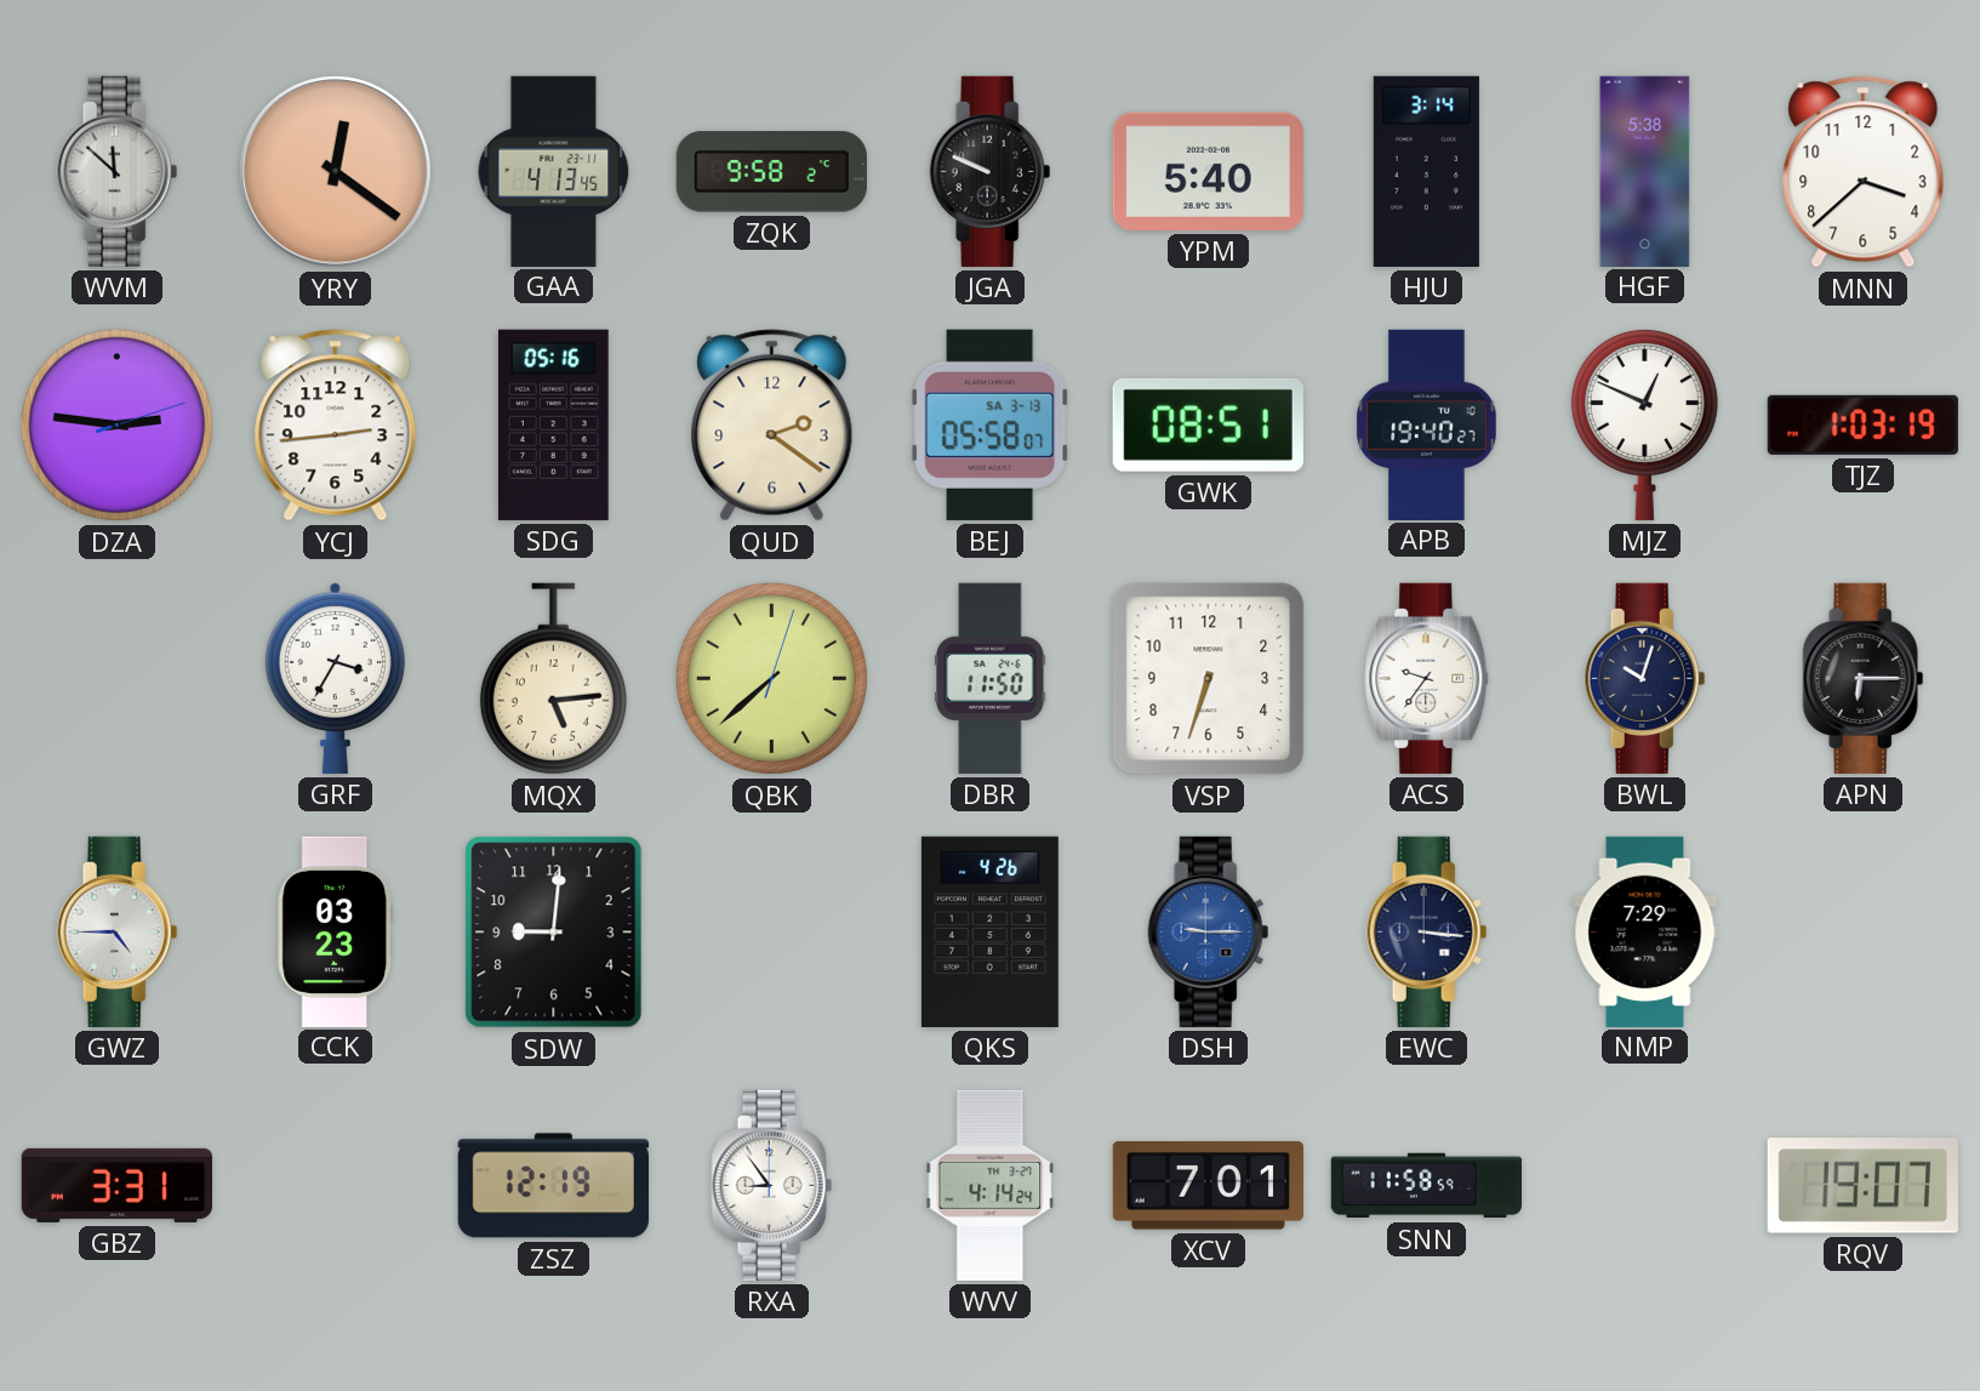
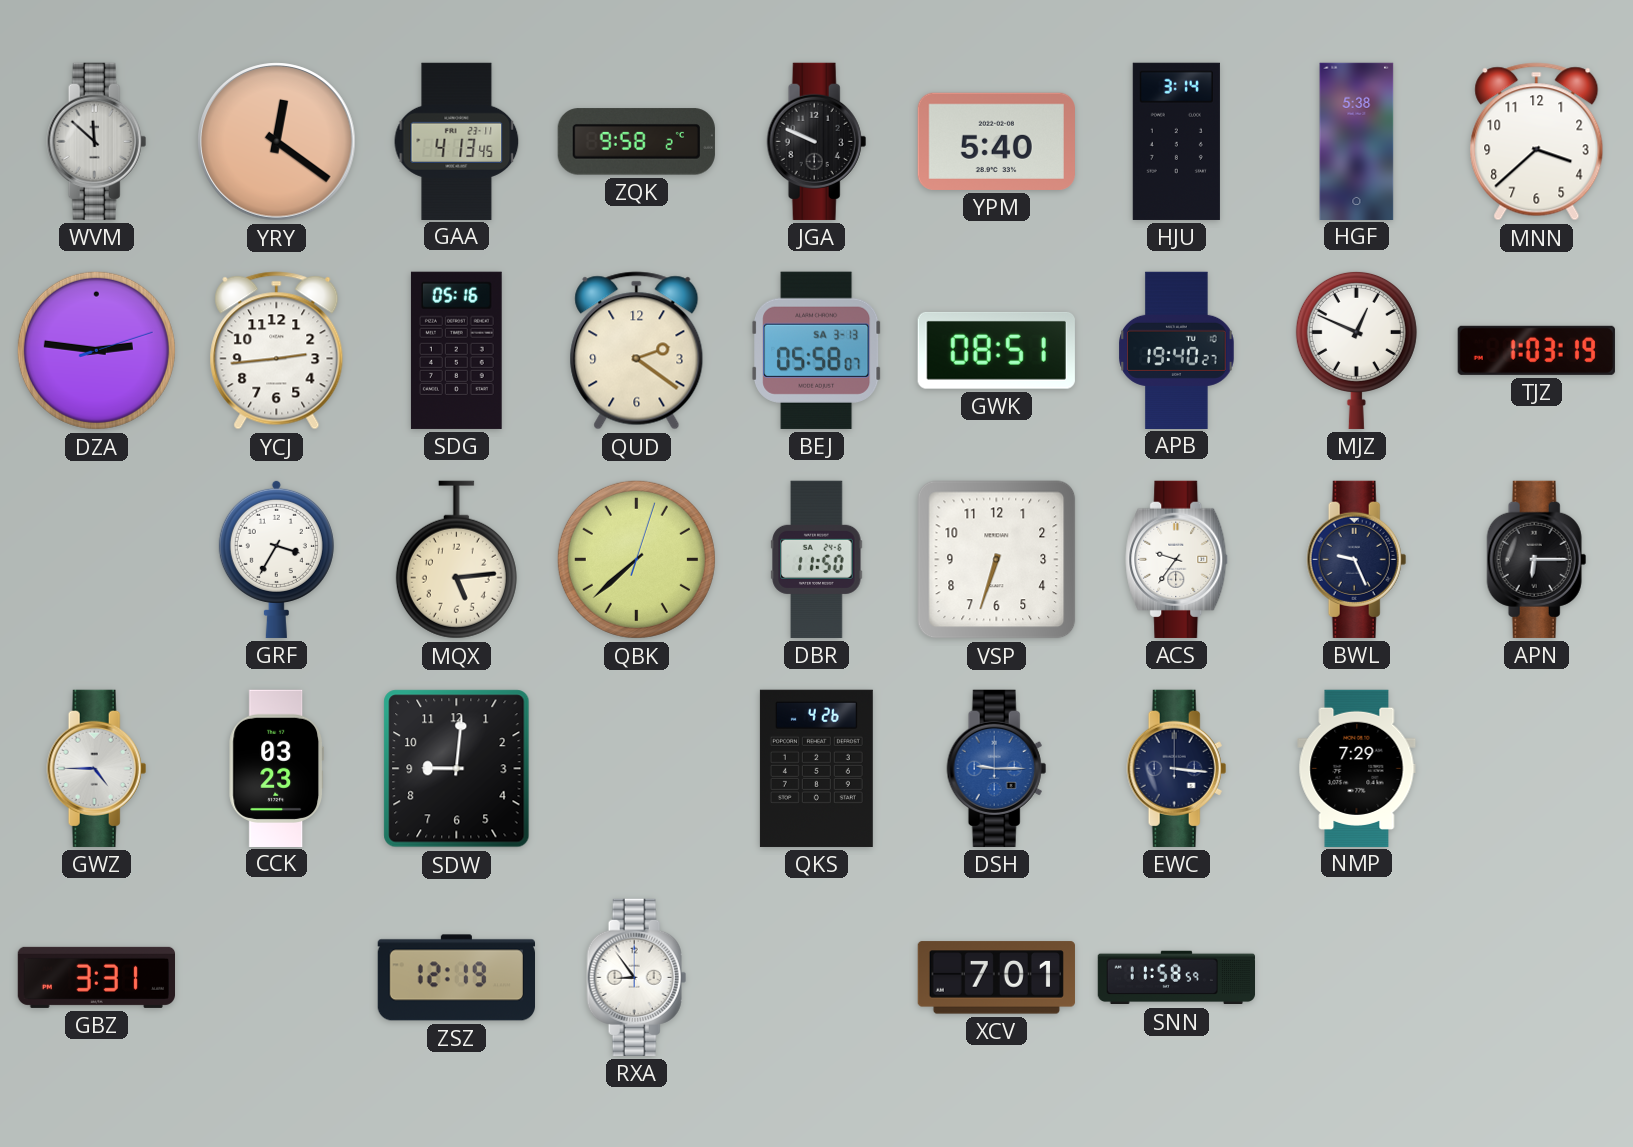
BWL: 10:03 -> 9:26 (1357, 559)
WVV: 4:14 -> none (991, 1185)
RQV: 19:07 -> none (1862, 1186)
